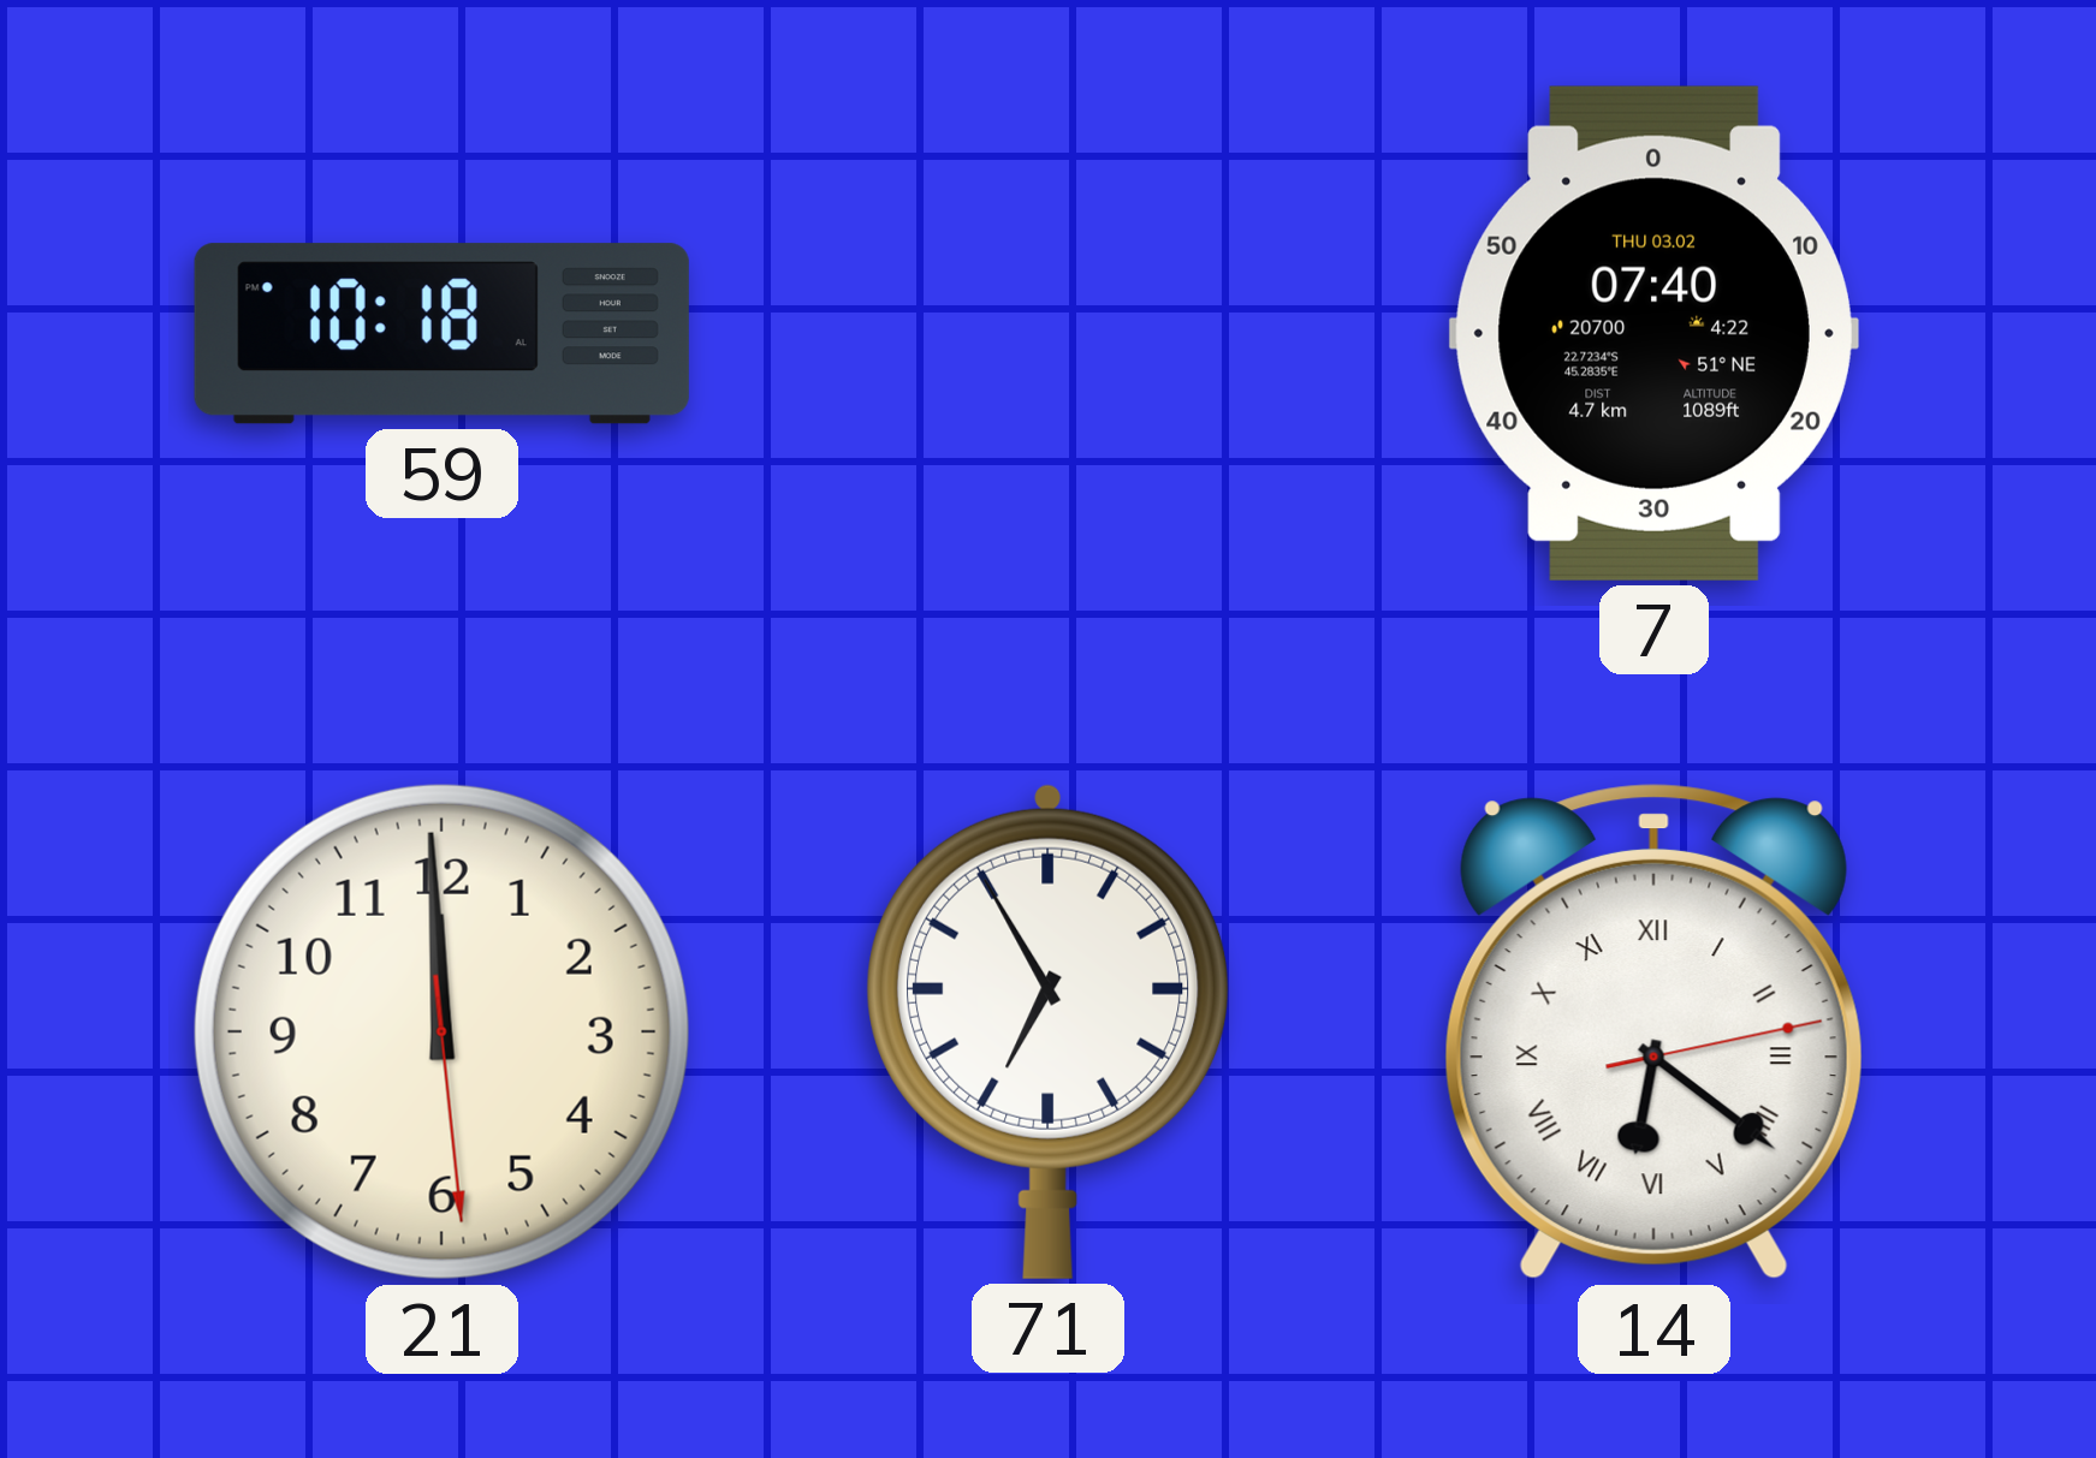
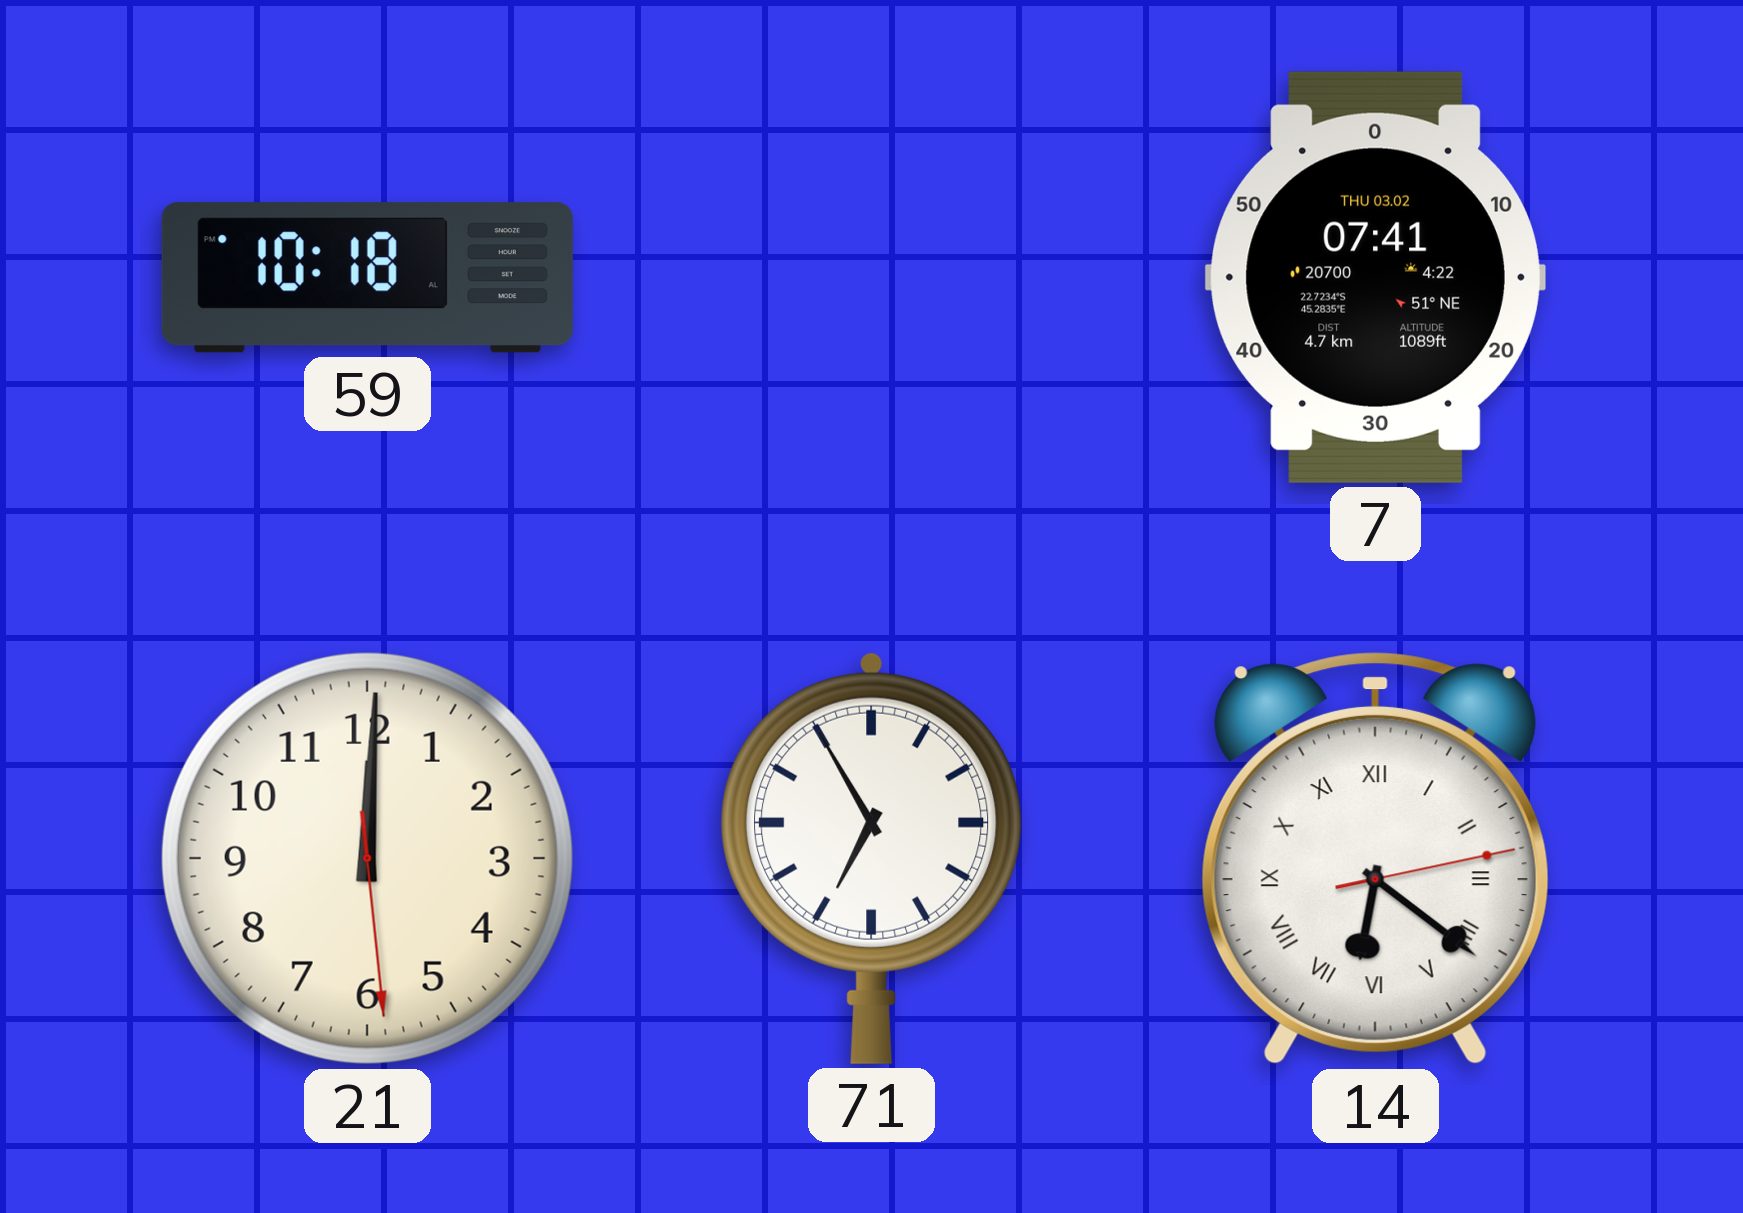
7: 07:40 -> 07:41 (1375, 277)
21: 11:59 -> 12:00 (367, 858)
